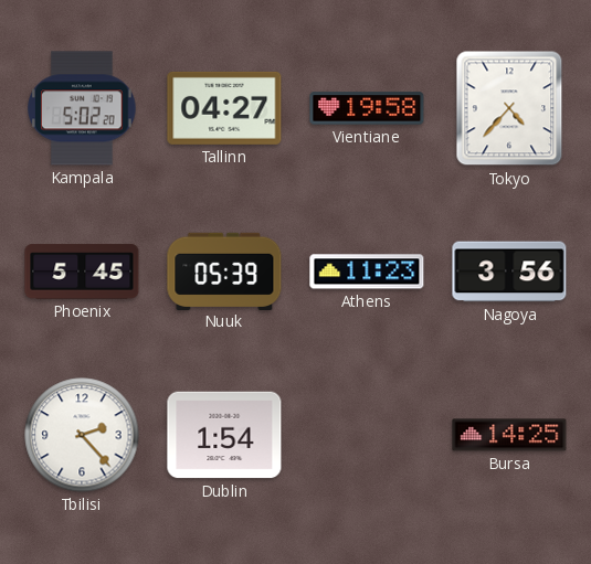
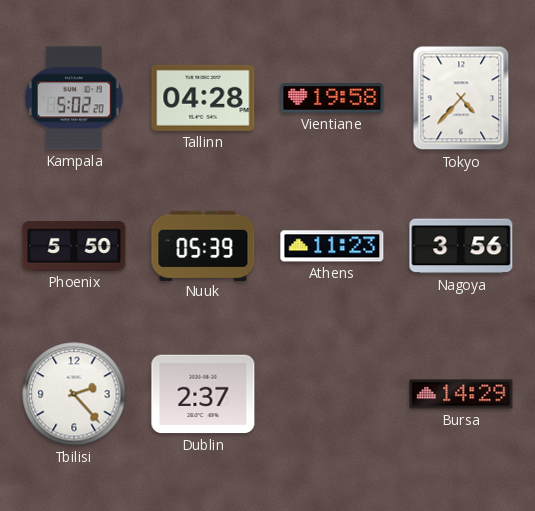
Tallinn: 04:27 -> 04:28 (203, 98)
Phoenix: 5:45 -> 5:50 (74, 246)
Dublin: 1:54 -> 2:37 (203, 394)
Bursa: 14:25 -> 14:29 (461, 394)
